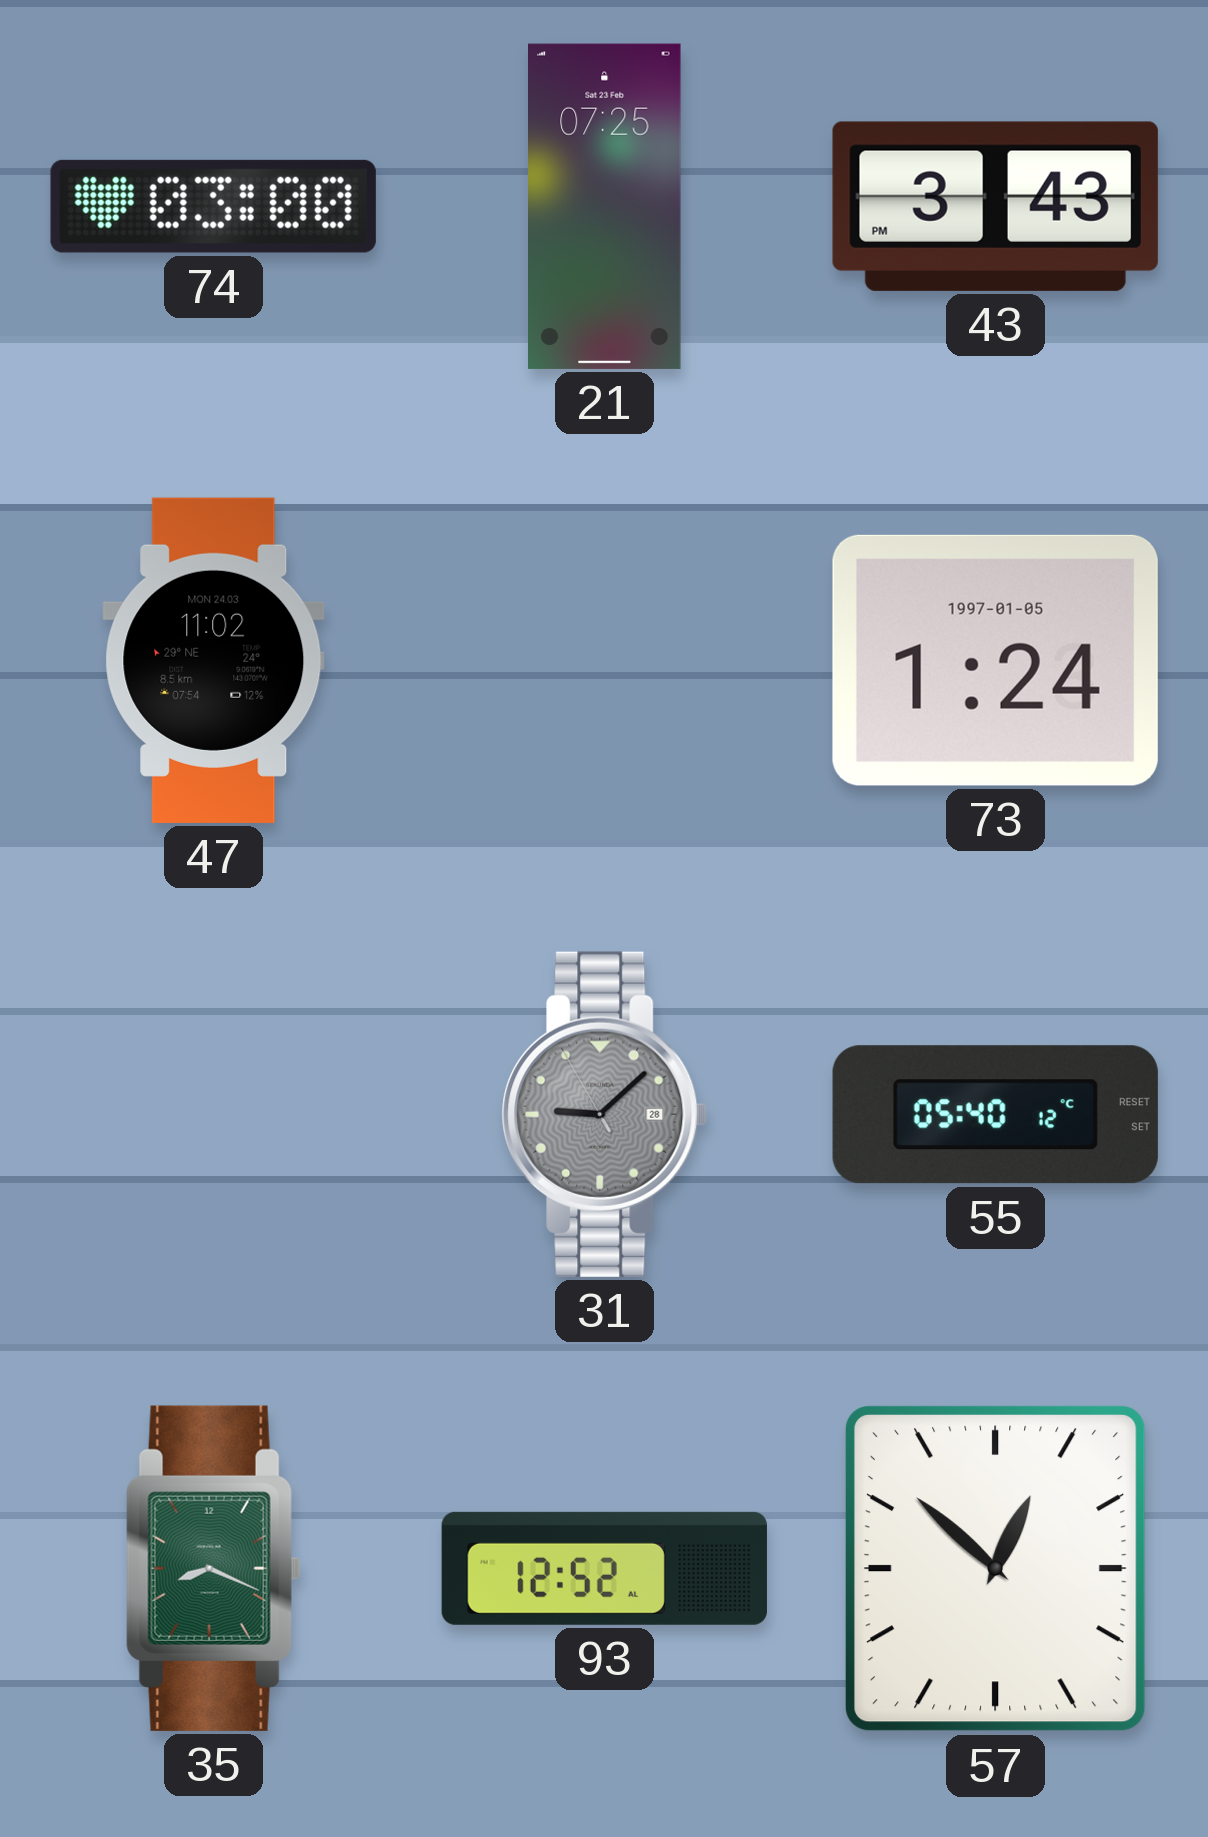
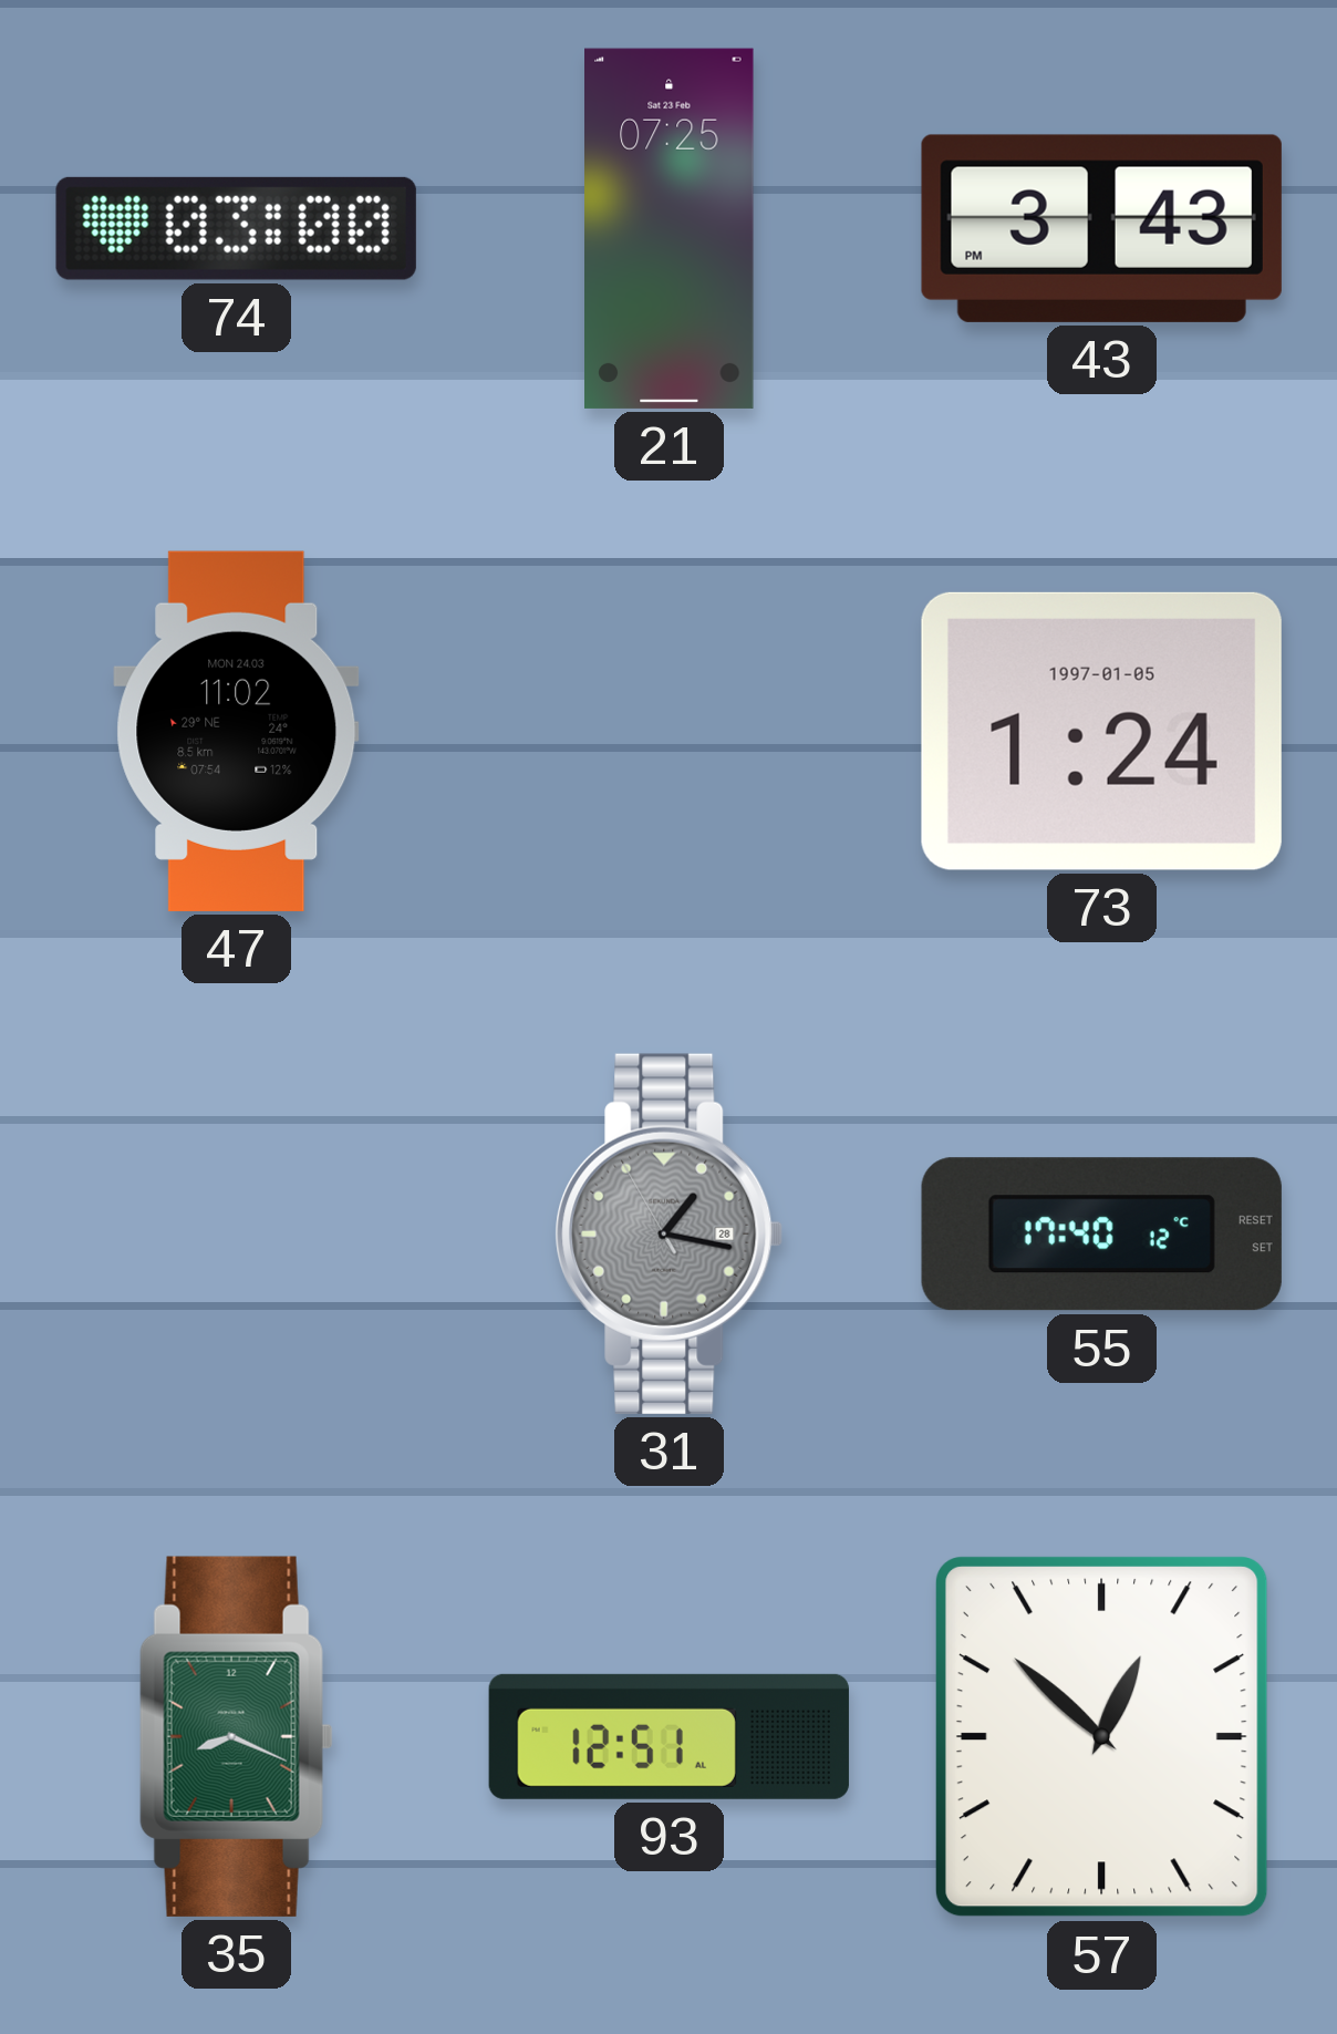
31: 9:07 -> 1:16 (670, 1233)
55: 05:40 -> 17:40 (1101, 1235)
93: 12:52 -> 12:51 (668, 1736)
